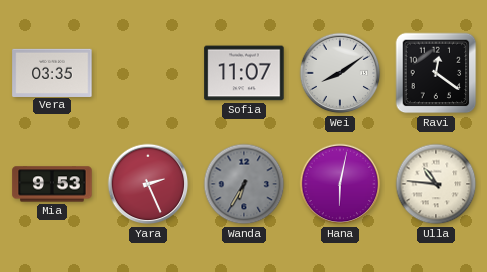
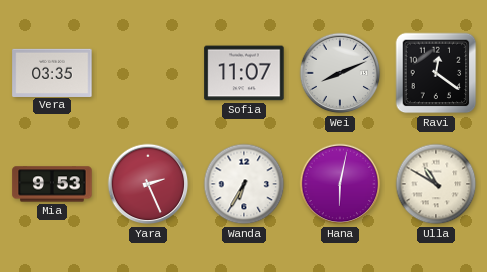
Wei: 8:09 -> 8:11 (340, 73)
Wanda dial: grey -> white (244, 184)
Ulla: 10:46 -> 10:50 (436, 184)
